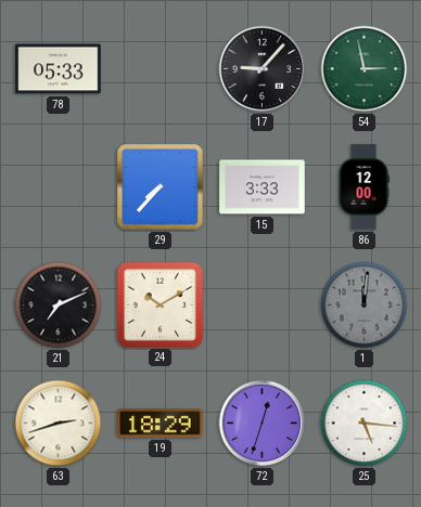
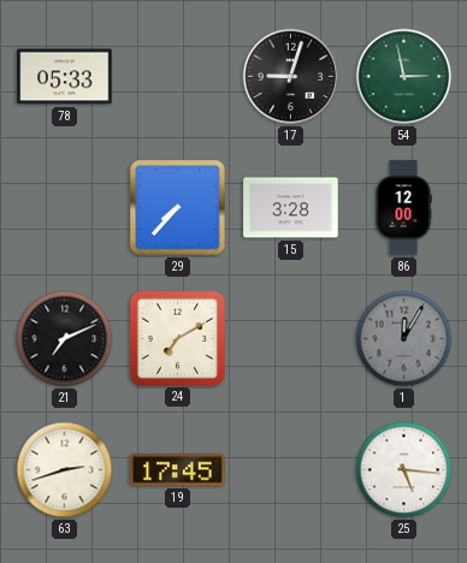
17: 9:07 -> 9:03 (291, 77)
15: 3:33 -> 3:28 (291, 208)
24: 10:10 -> 7:10 (177, 338)
1: 12:01 -> 12:05 (404, 339)
19: 18:29 -> 17:45 (178, 470)
72: 12:33 -> none (263, 424)
